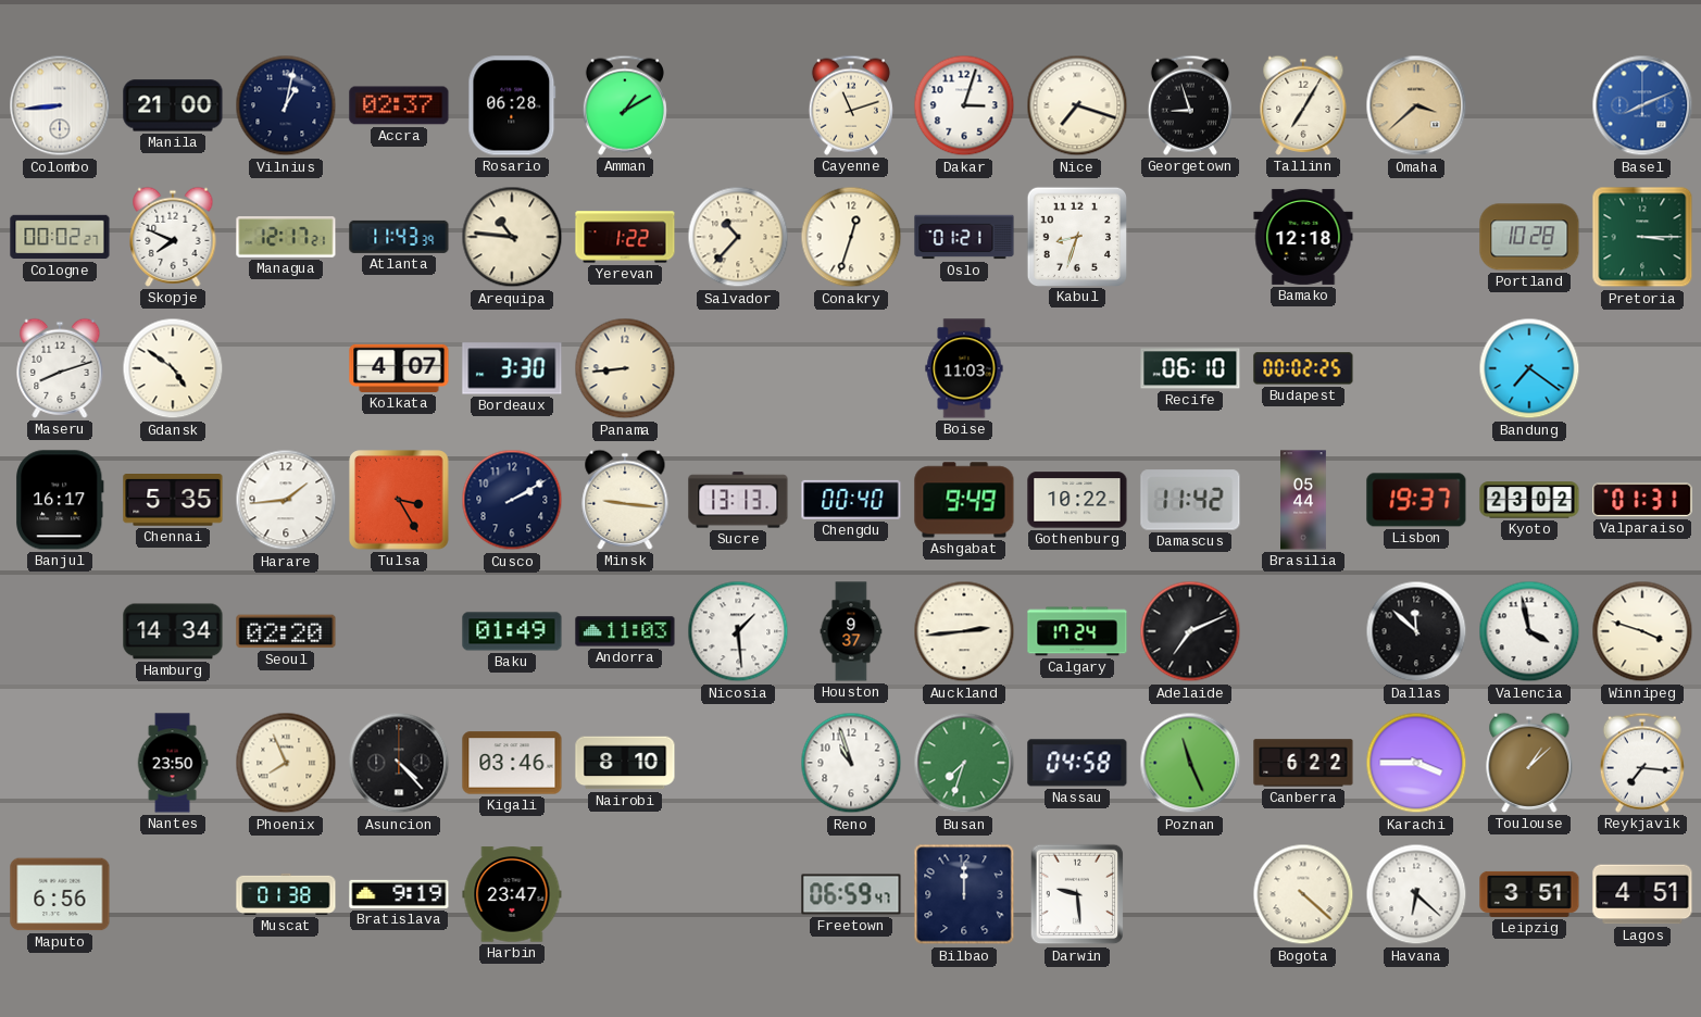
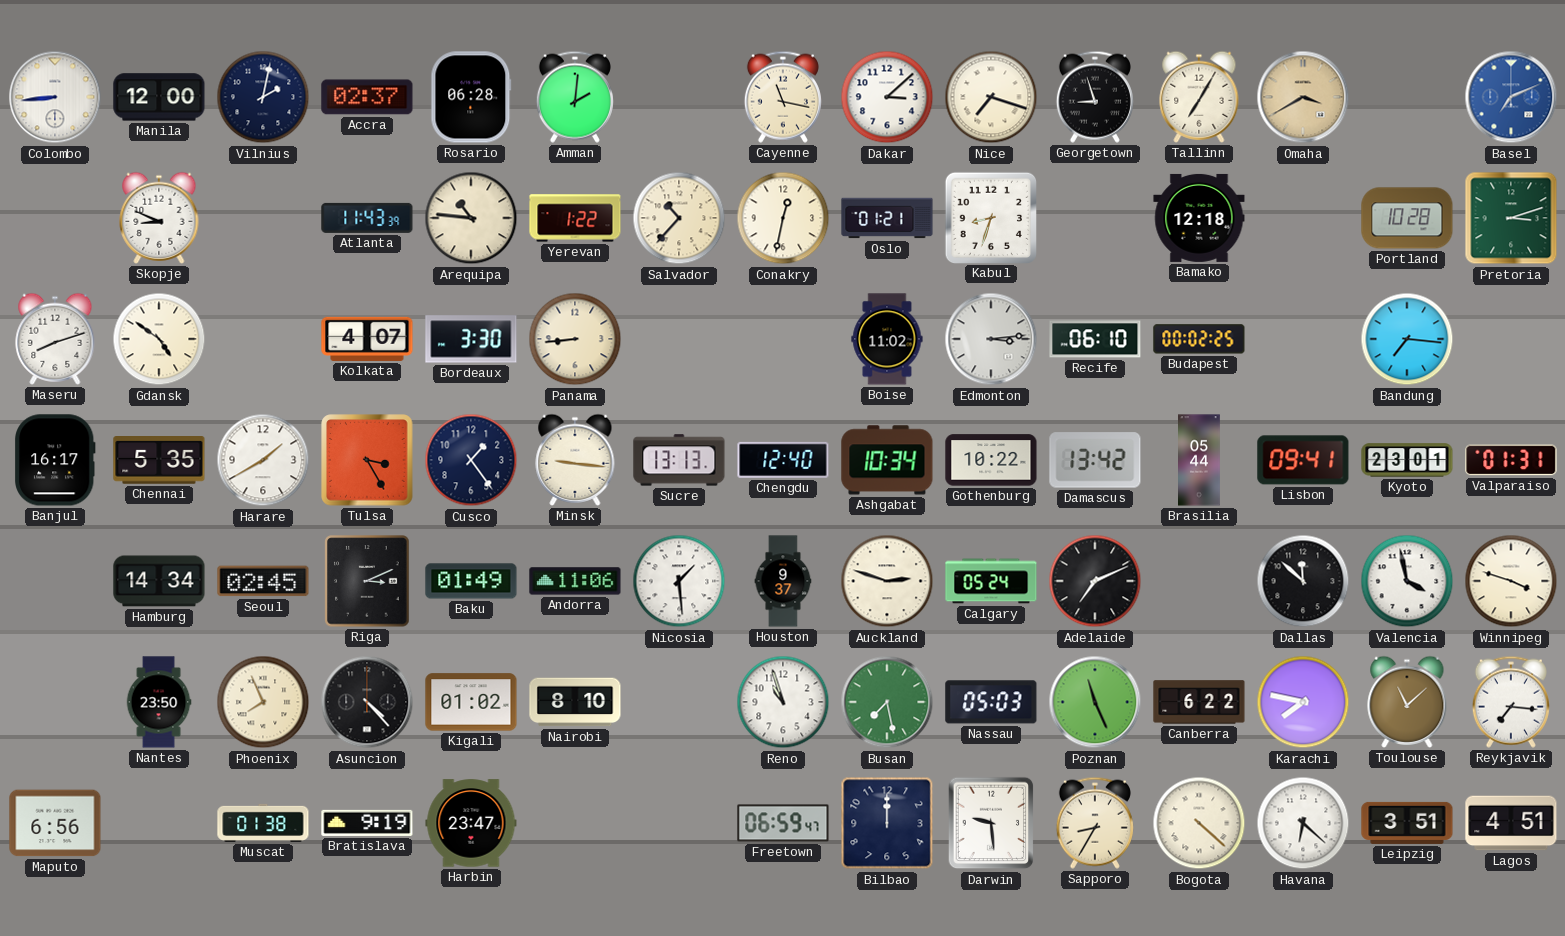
Manila: 21:00 -> 12:00 (159, 97)
Vilnius: 1:02 -> 2:02 (263, 97)
Amman: 1:10 -> 2:01 (575, 97)
Cayenne: 11:12 -> 11:17 (783, 97)
Dakar: 3:03 -> 3:08 (887, 97)
Omaha: 3:38 -> 3:40 (1303, 97)
Basel: 8:11 -> 7:11 (1511, 97)
Cologne: 00:02 -> none (60, 237)
Skopje: 7:49 -> 8:49 (159, 218)
Managua: 12:17 -> none (286, 237)
Conakry: 12:33 -> 12:32 (783, 218)
Pretoria: 3:15 -> 3:12 (1511, 218)
Boise: 11:03 -> 11:02 (887, 339)
Edmonton: none -> 3:14 (991, 339)
Bandung: 7:21 -> 7:16 (1407, 339)
Harare: 1:44 -> 1:40 (263, 460)
Cusco: 2:10 -> 1:24 (471, 460)
Chengdu: 00:40 -> 12:40 (783, 460)
Ashgabat: 9:49 -> 10:34 (887, 460)
Damascus: 11:42 -> 13:42 (1095, 460)
Lisbon: 19:37 -> 09:41 (1303, 460)
Kyoto: 23:02 -> 23:01 (1407, 460)
Seoul: 02:20 -> 02:45 (263, 581)
Riga: none -> 3:11 (367, 581)
Andorra: 11:03 -> 11:06 (575, 581)
Auckland: 2:44 -> 2:48 (887, 581)
Calgary: 17:24 -> 05:24 (991, 581)
Kigali: 03:46 -> 01:02 (471, 702)
Busan: 7:33 -> 7:28 (887, 702)
Nassau: 04:58 -> 05:03 (991, 702)
Karachi: 3:45 -> 7:47 (1303, 702)
Toulouse: 1:08 -> 11:08 (1407, 702)
Sapporo: none -> 8:35 (1095, 823)
